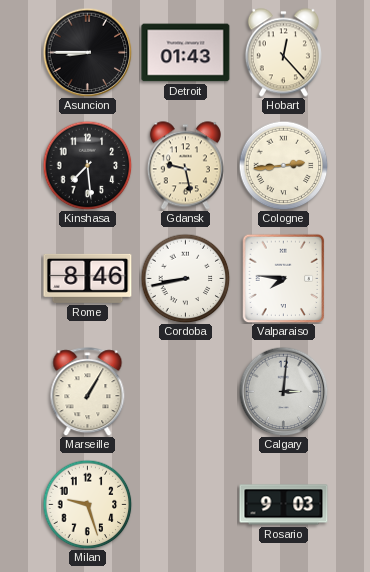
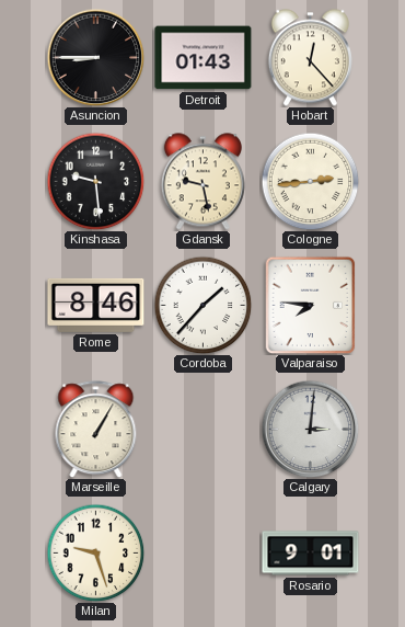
Kinshasa: 7:29 -> 9:29 (95, 181)
Cordoba: 8:43 -> 1:37 (202, 305)
Rosario: 9:03 -> 9:01 (311, 554)
